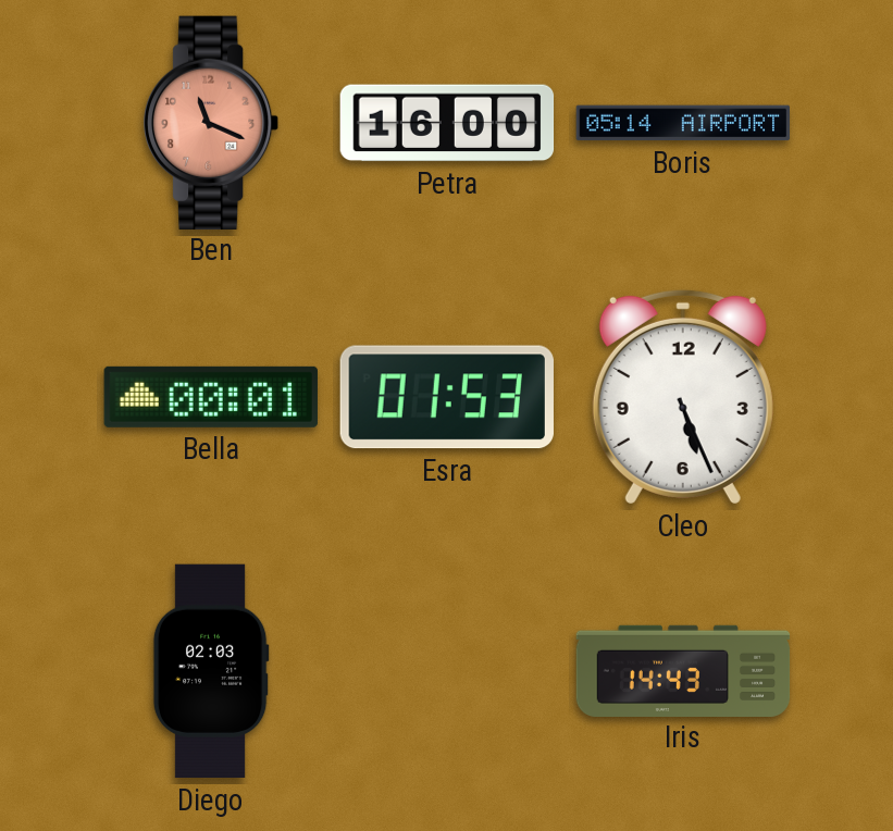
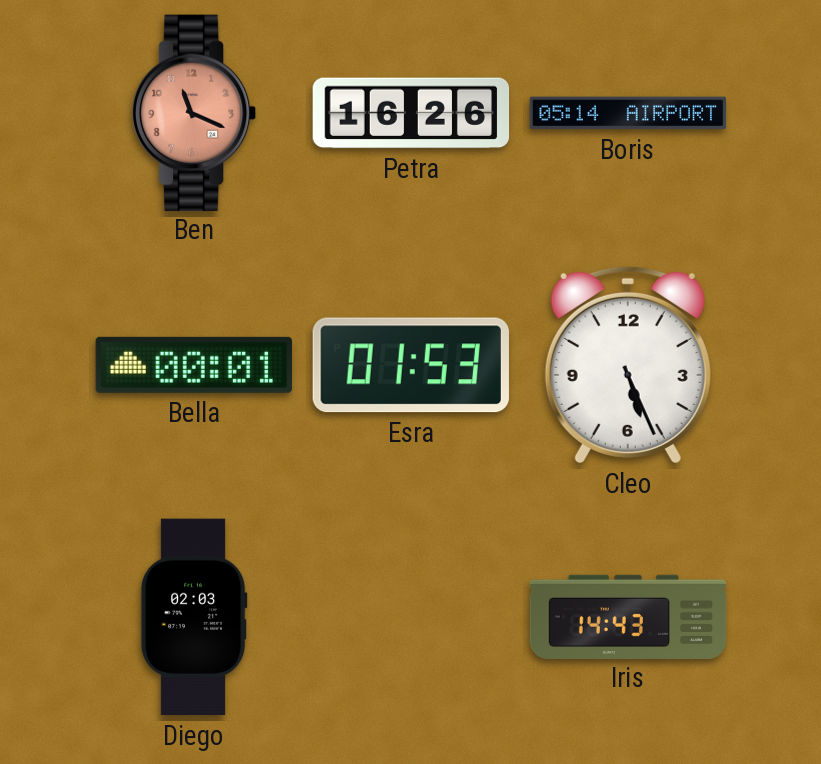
Petra: 16:00 -> 16:26 (411, 113)
